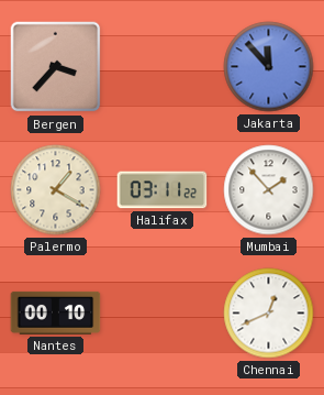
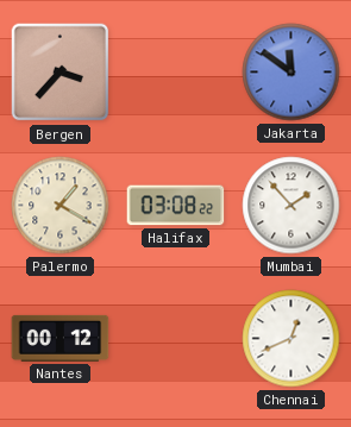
Jakarta: 11:53 -> 11:51 (292, 73)
Halifax: 03:11 -> 03:08 (176, 206)
Nantes: 00:10 -> 00:12 (61, 338)
